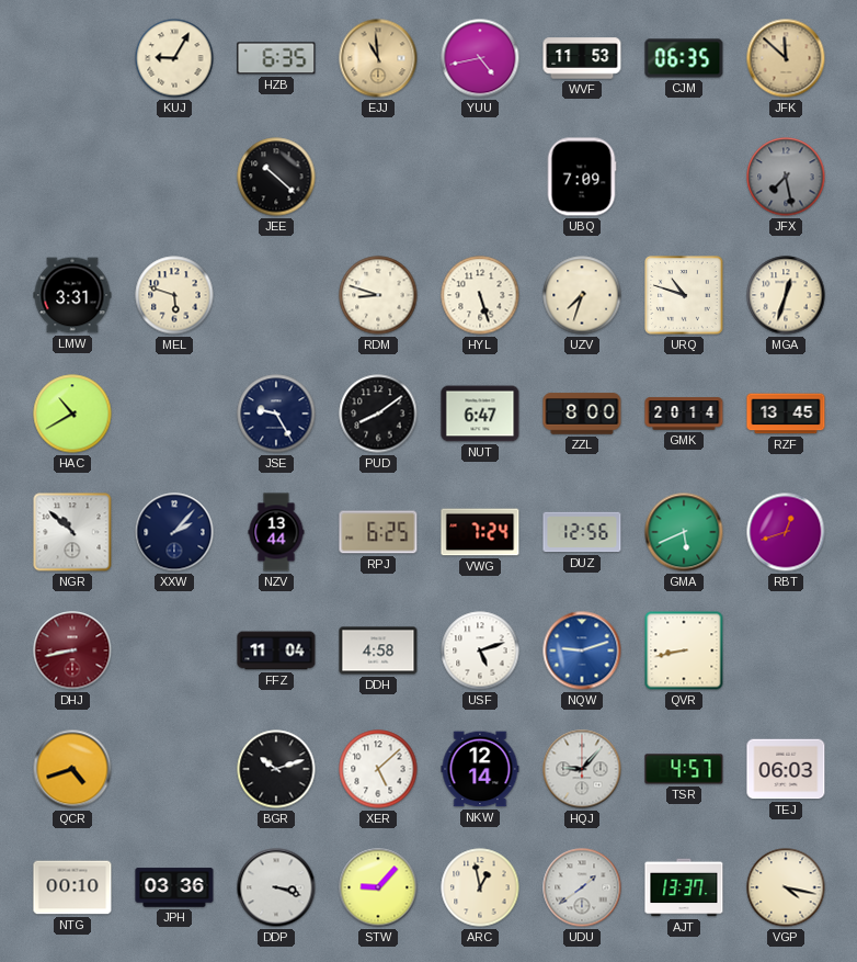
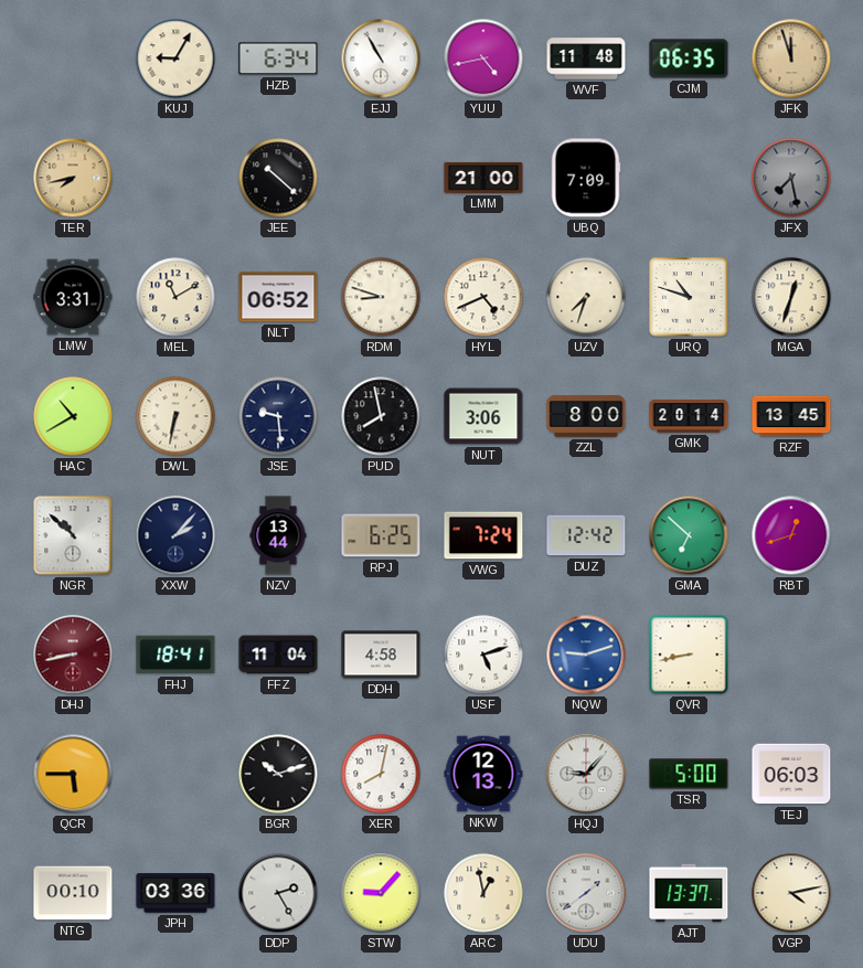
HZB: 6:35 -> 6:34 (278, 58)
EJJ: 10:59 -> 10:55 (381, 58)
EJJ dial: champagne -> white (381, 58)
WVF: 11:53 -> 11:48 (586, 58)
JFK: 11:52 -> 11:57 (791, 58)
TER: none -> 7:43 (73, 178)
LMM: none -> 21:00 (483, 178)
MEL: 5:48 -> 11:10 (175, 297)
NLT: none -> 06:52 (278, 297)
HYL: 5:27 -> 4:41 (483, 297)
DWL: none -> 6:32 (175, 416)
JSE: 9:25 -> 9:29 (278, 416)
PUD: 8:09 -> 7:58 (381, 416)
NUT: 6:47 -> 3:06 (483, 416)
DUZ: 12:56 -> 12:42 (586, 535)
GMA: 5:41 -> 6:52 (689, 535)
FHJ: none -> 18:41 (175, 655)
QCR: 4:42 -> 5:45 (73, 774)
XER: 5:08 -> 8:02 (381, 774)
NKW: 12:14 -> 12:13 (483, 774)
TSR: 4:57 -> 5:00 (689, 774)
DDP: 3:18 -> 2:25 (278, 893)
VGP: 4:17 -> 4:13 (791, 893)
